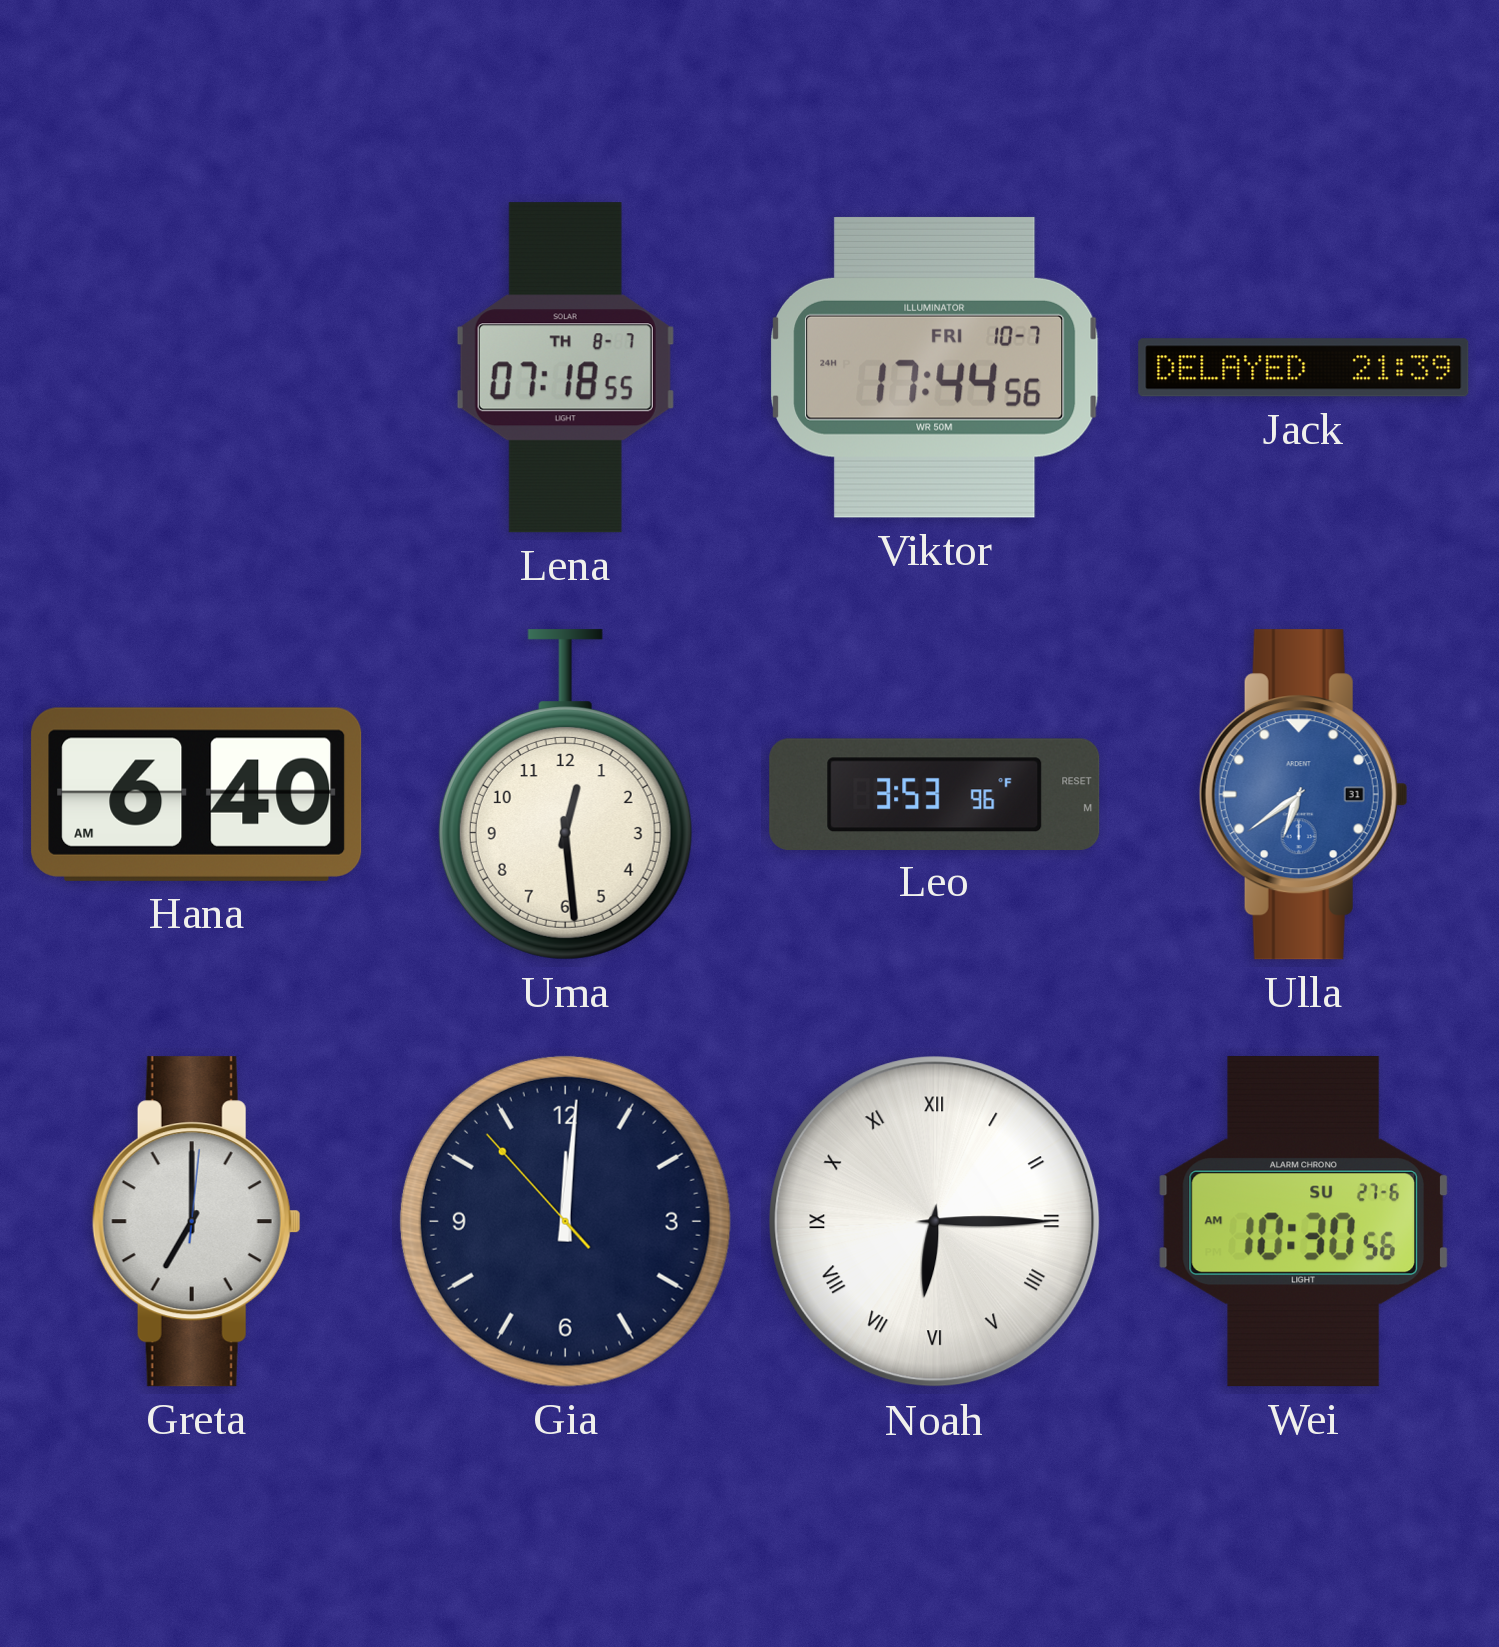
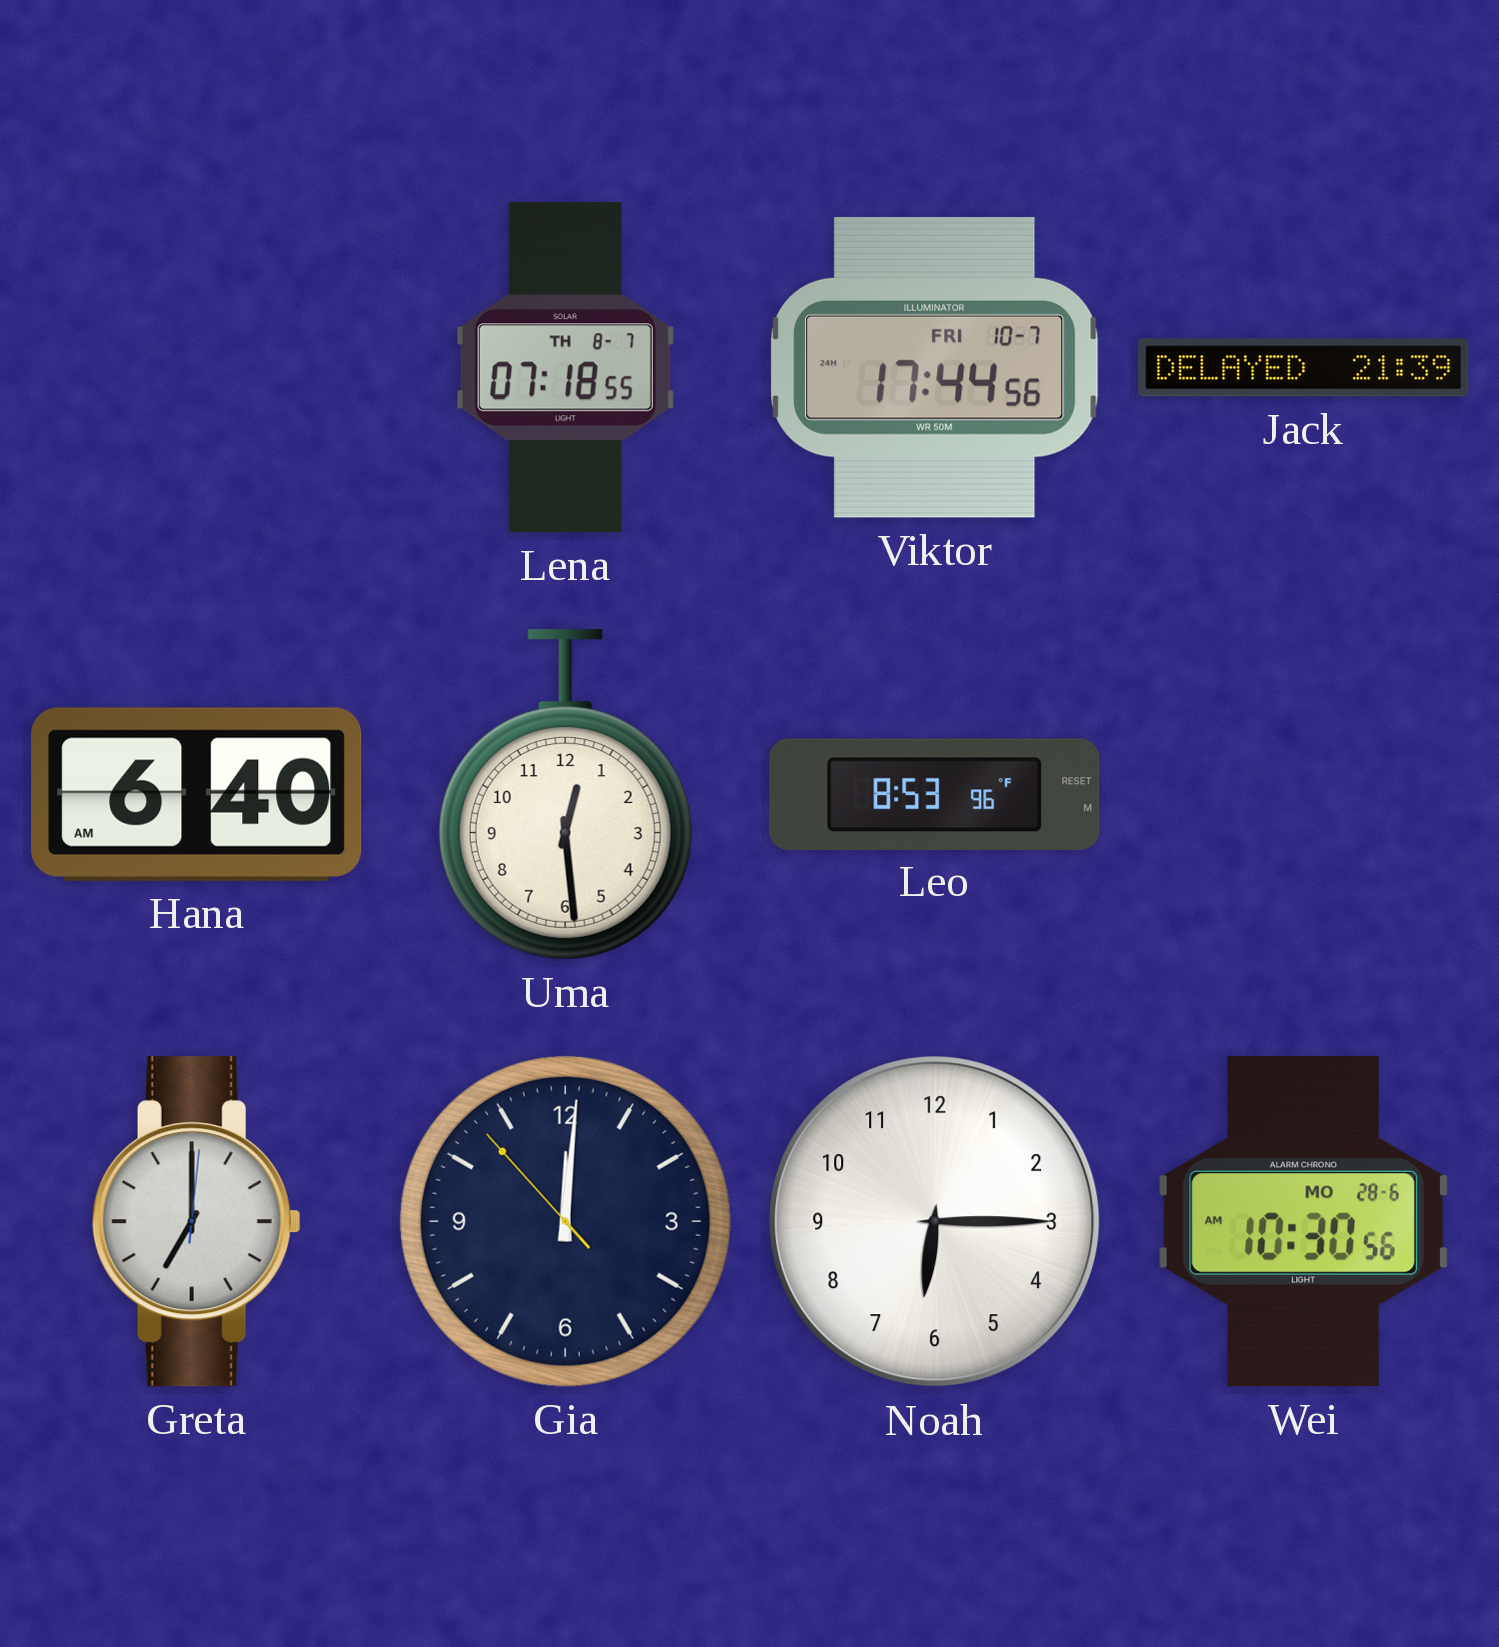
Leo: 3:53 -> 8:53 (935, 794)
Ulla: 6:39 -> none (1303, 795)
Noah numerals: Roman -> Arabic (935, 1222)
Wei date: SU 27-6 -> MO 28-6 (1303, 1222)
